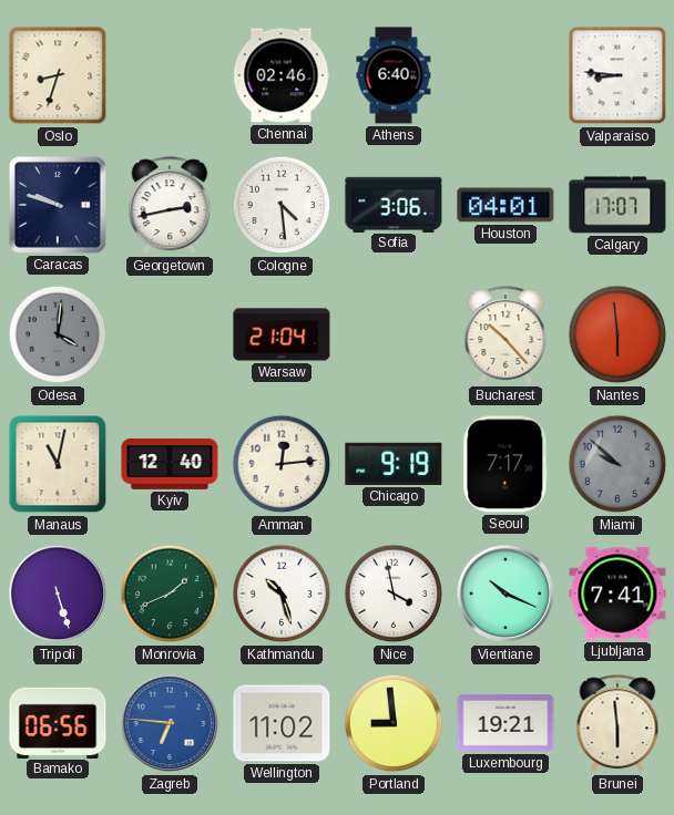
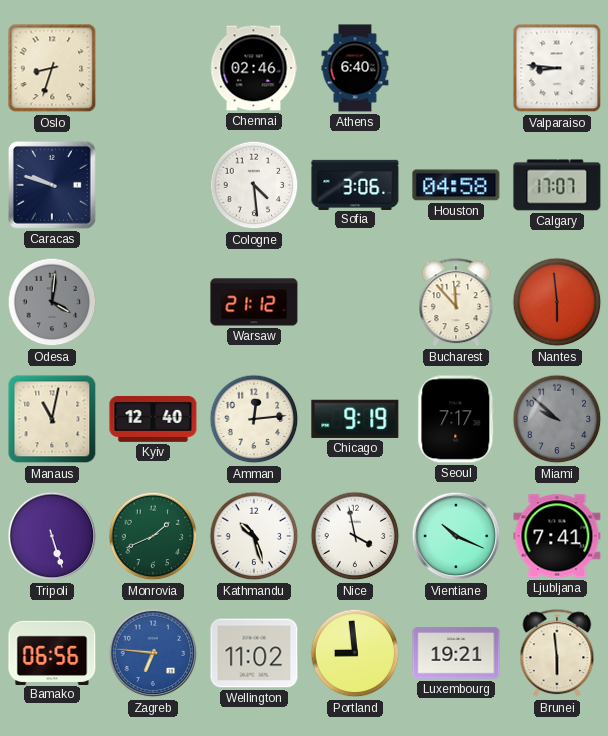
Georgetown: 2:43 -> none (170, 206)
Houston: 04:01 -> 04:58 (456, 185)
Warsaw: 21:04 -> 21:12 (254, 302)
Bucharest: 10:23 -> 11:53 (456, 303)
